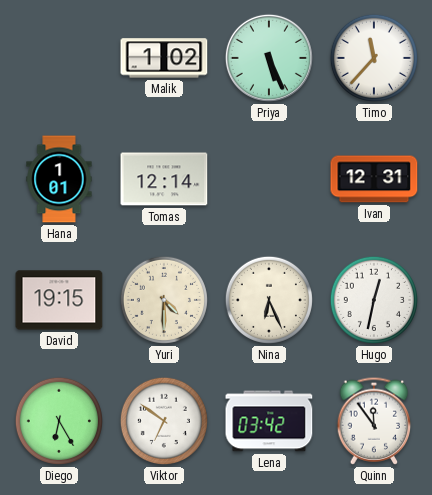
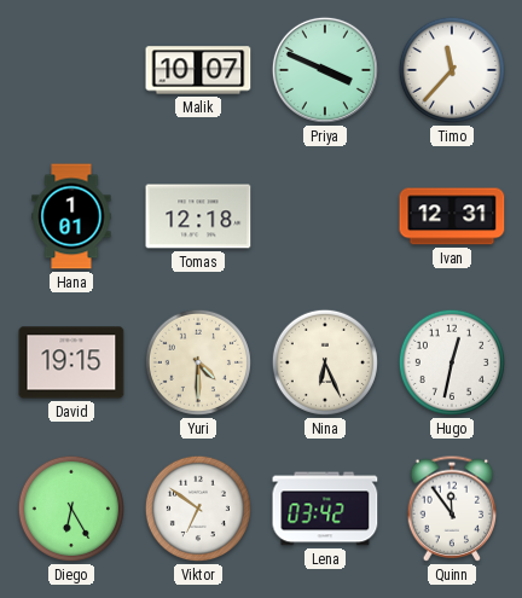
Malik: 1:02 -> 10:07 (198, 70)
Priya: 5:26 -> 3:49 (325, 70)
Tomas: 12:14 -> 12:18 (198, 216)
